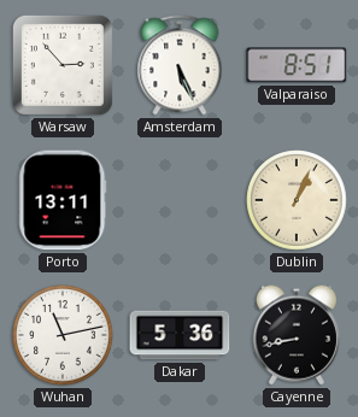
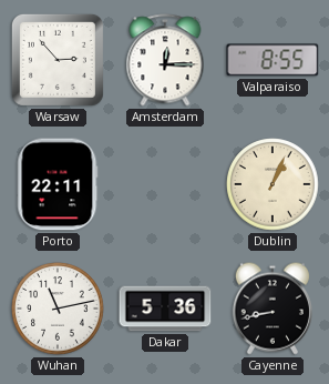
Amsterdam: 5:26 -> 12:15 (165, 60)
Valparaiso: 8:51 -> 8:55 (273, 60)
Porto: 13:11 -> 22:11 (58, 184)
